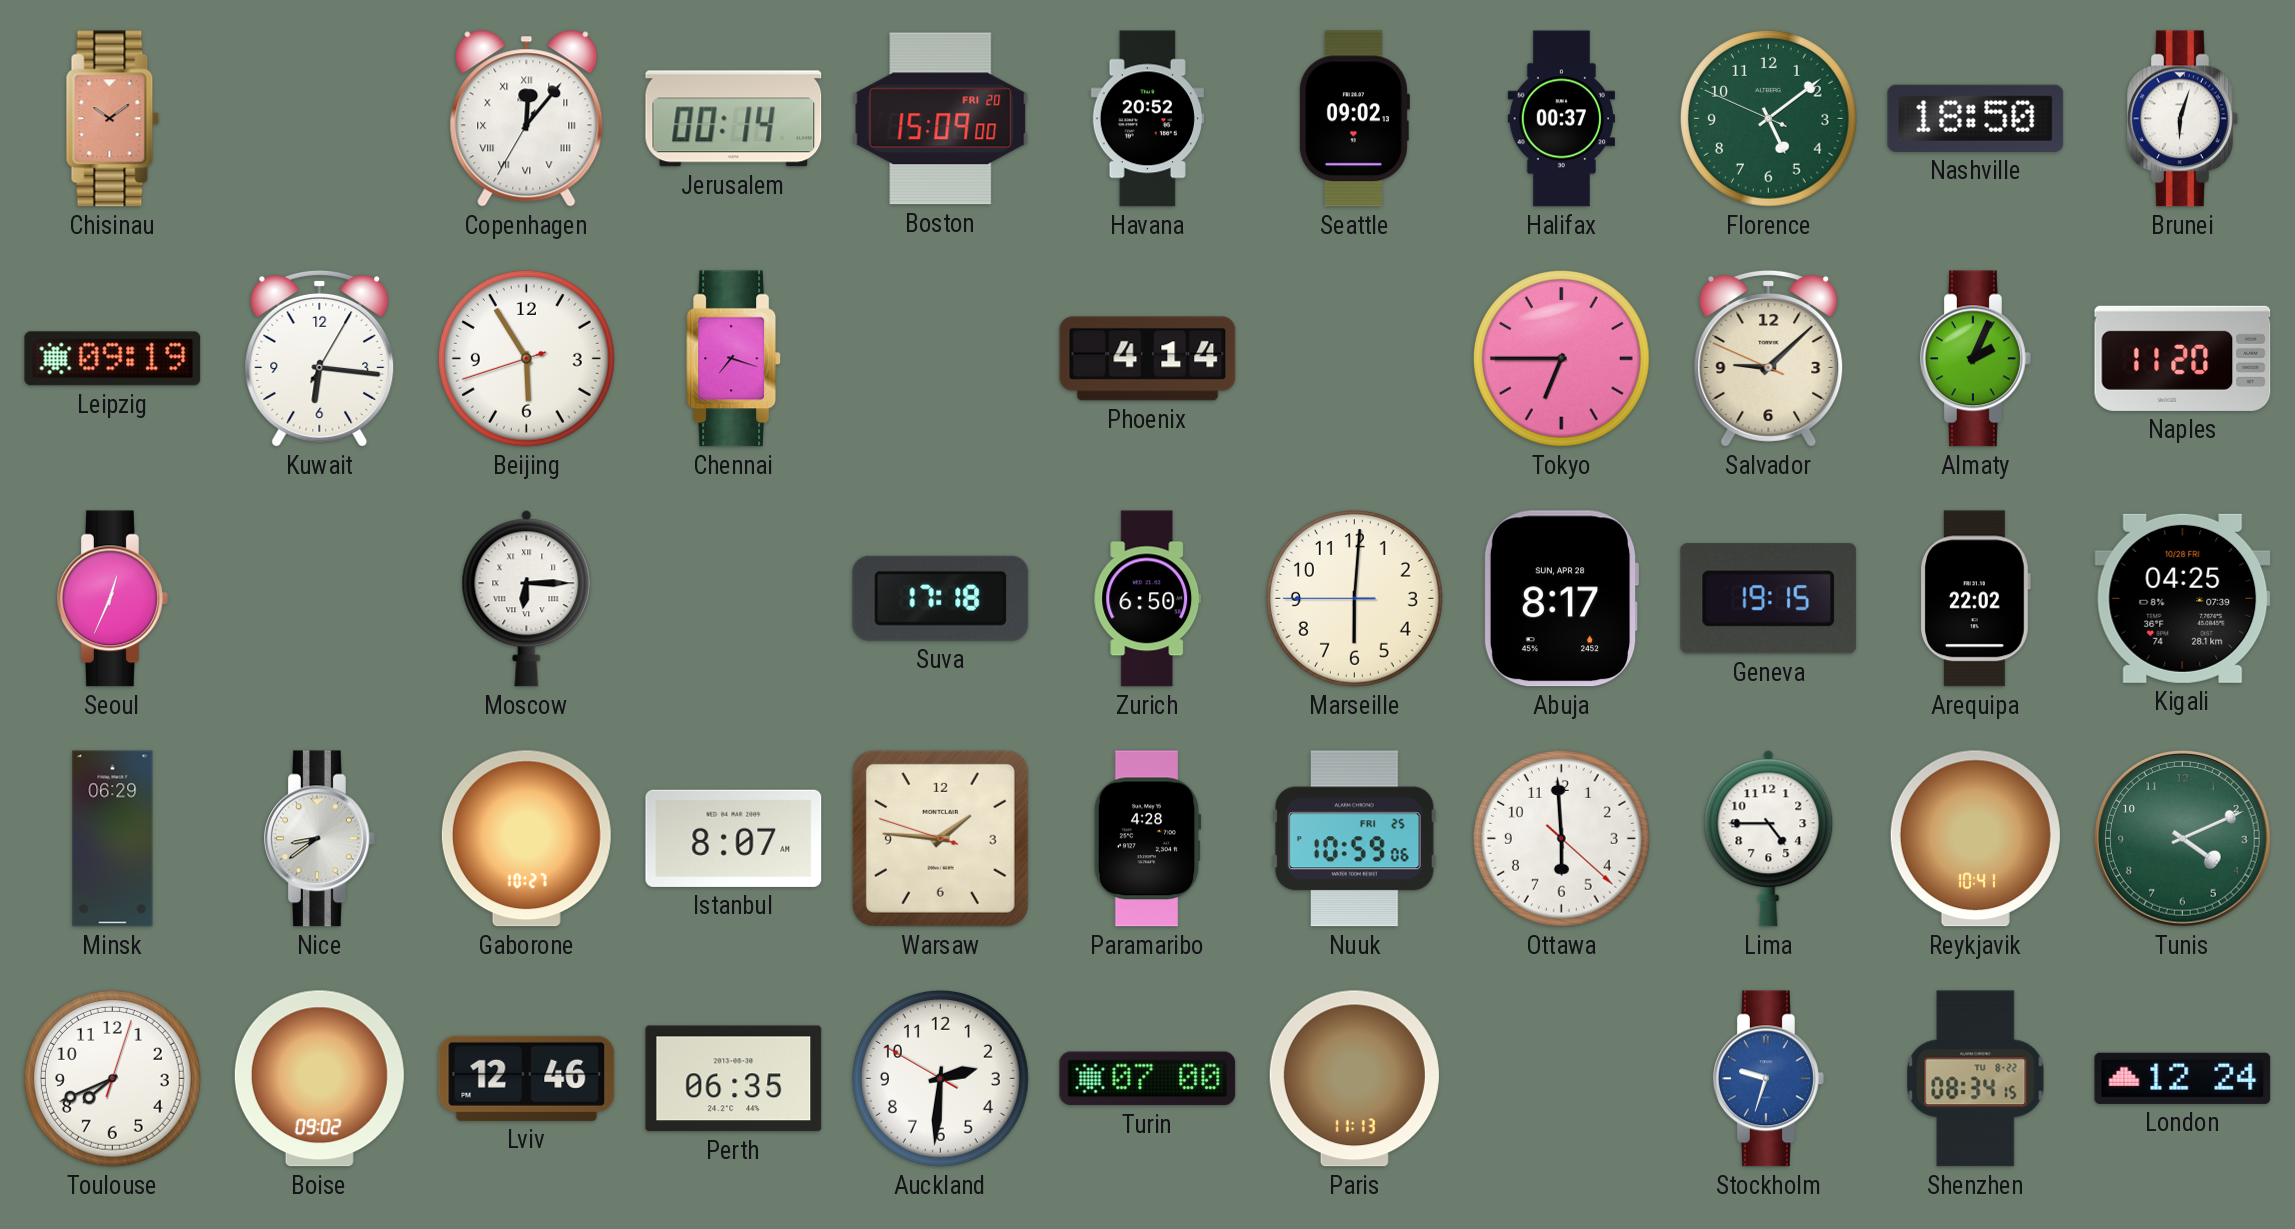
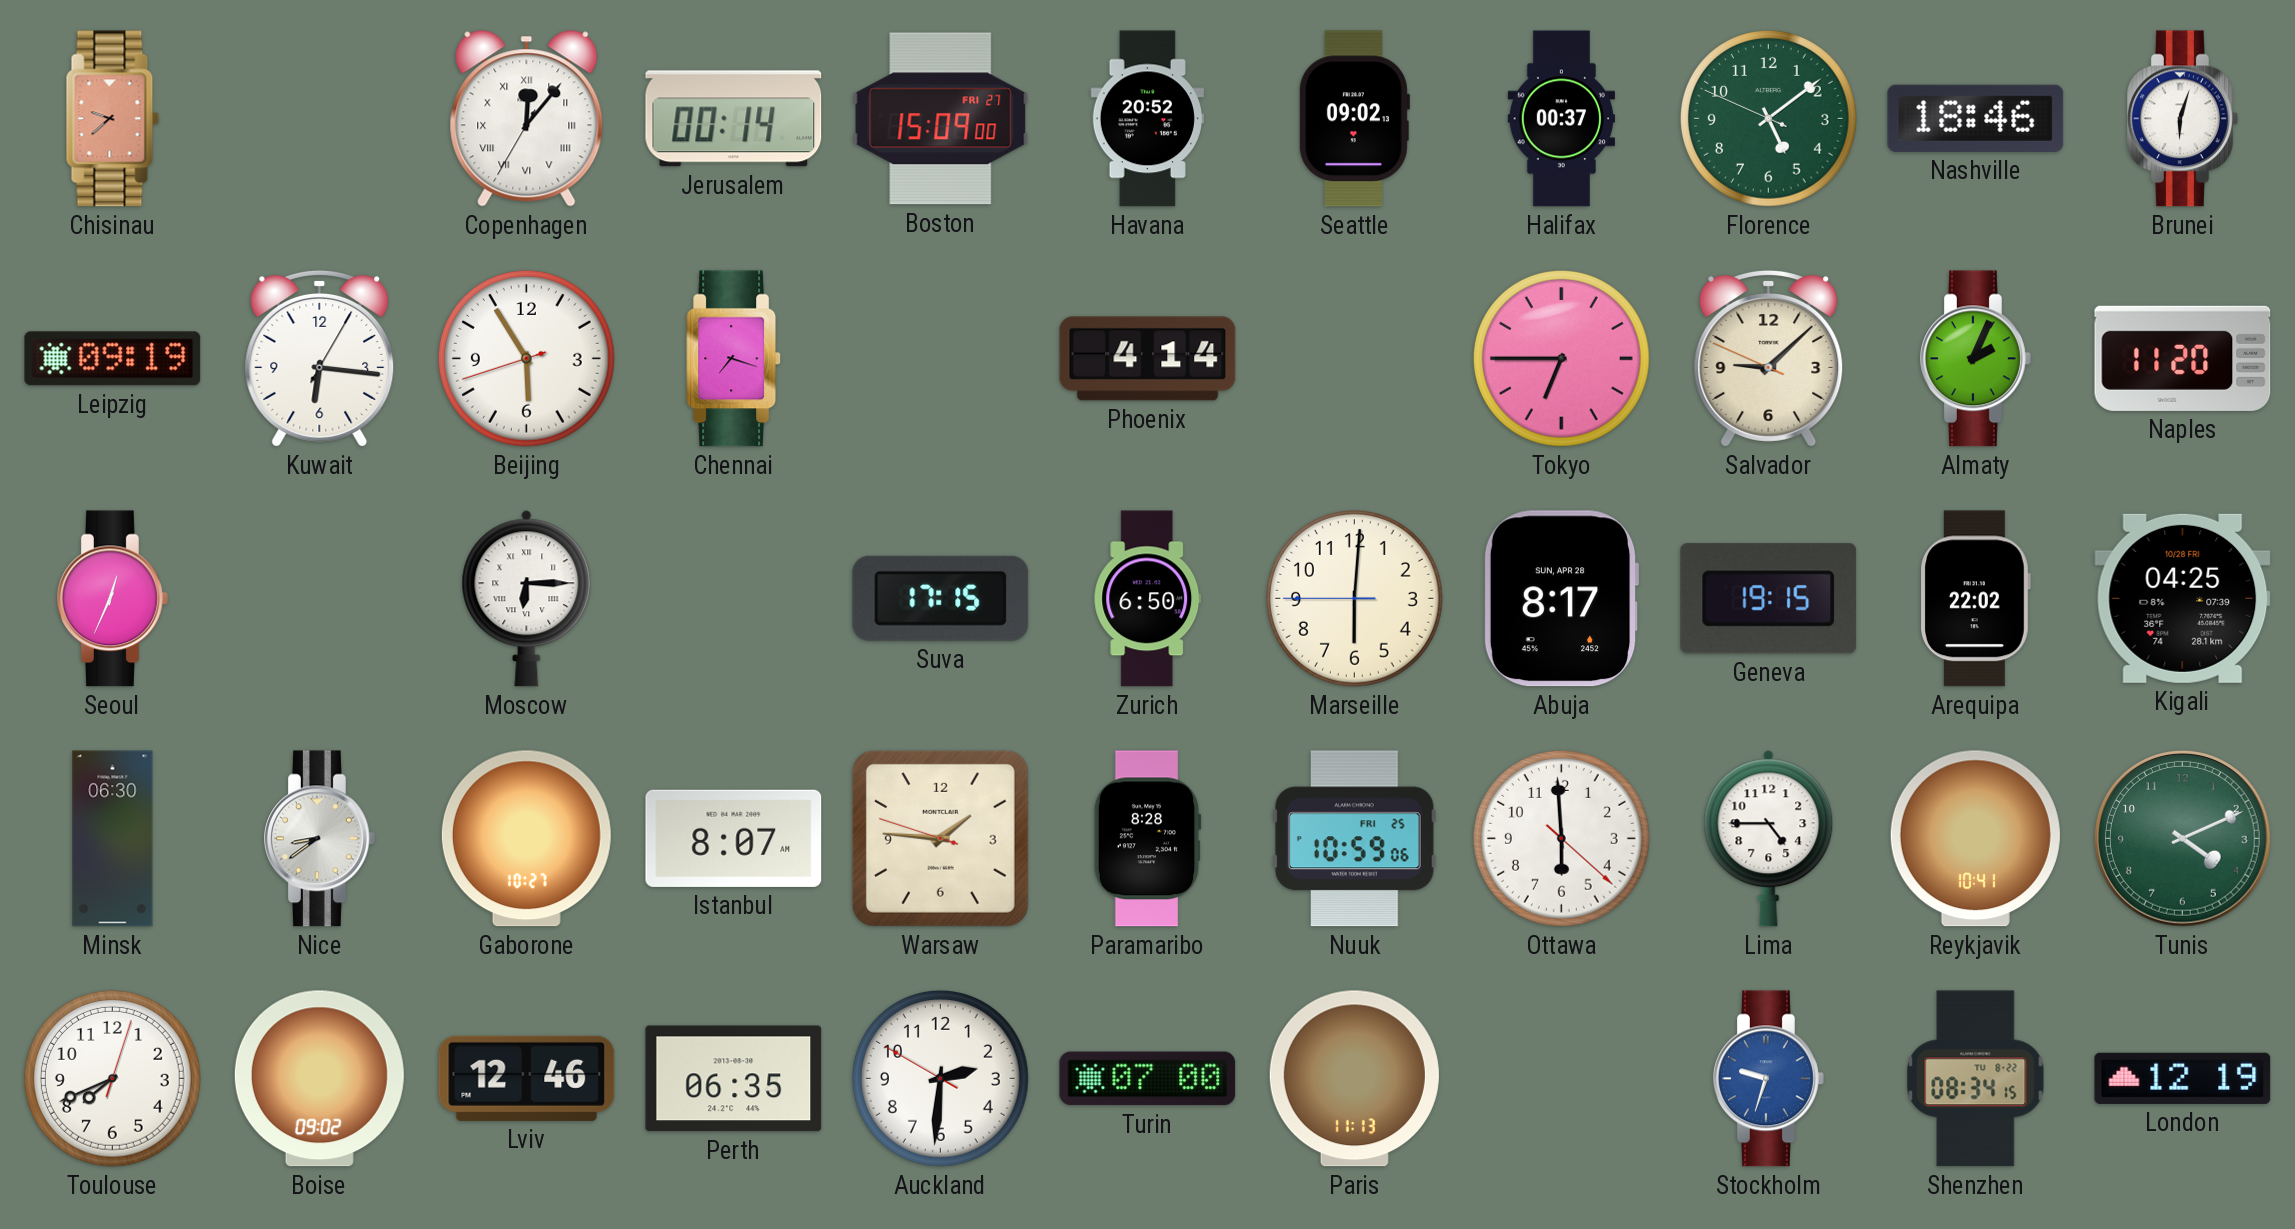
Chisinau: 10:09 -> 9:38 (113, 119)
Boston date: FRI 20 -> FRI 27 (941, 119)
Nashville: 18:50 -> 18:46 (1976, 118)
Suva: 17:18 -> 17:15 (941, 598)
Minsk: 06:29 -> 06:30 (113, 839)
Paramaribo: 4:28 -> 8:28 (1147, 839)
London: 12:24 -> 12:19 (2183, 1078)
